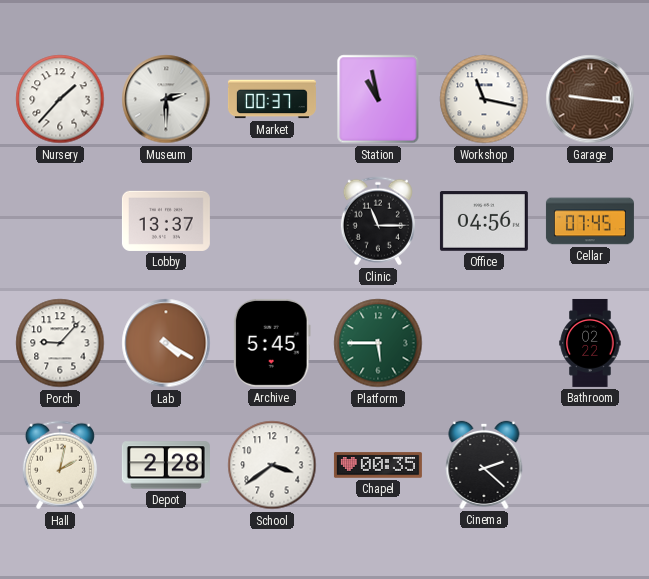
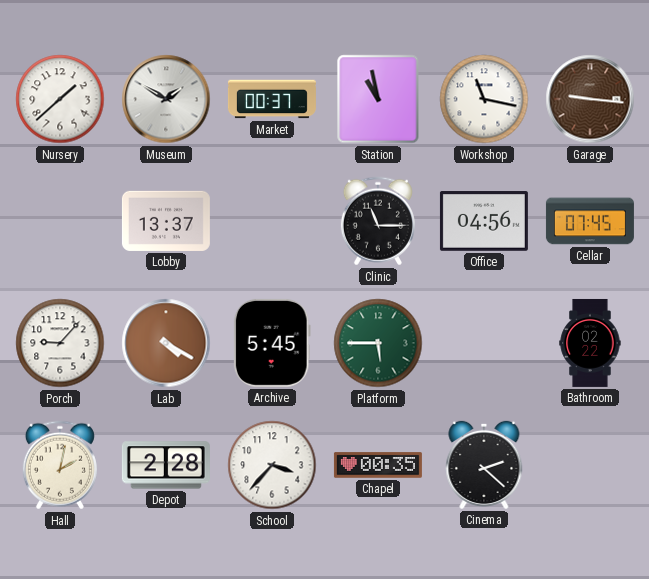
Nursery: 1:37 -> 1:38 (60, 99)
Museum: 2:30 -> 1:50 (166, 99)
School: 3:39 -> 3:37 (272, 465)
